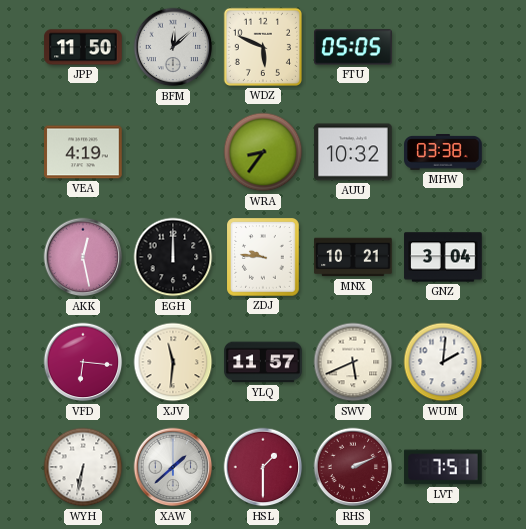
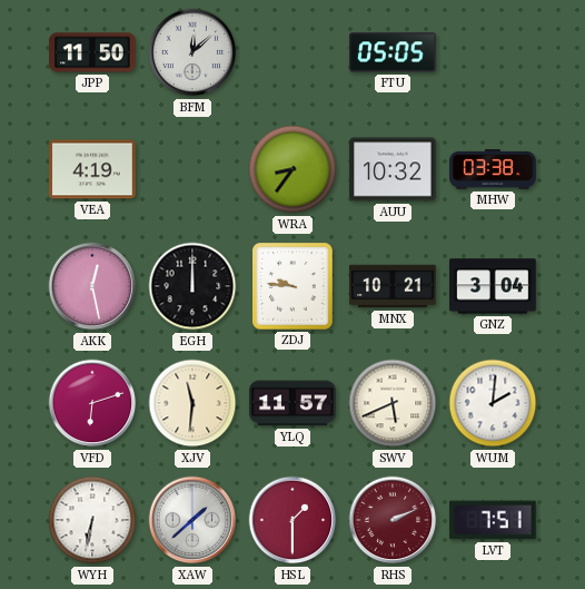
WDZ: 5:49 -> none (263, 47)
VFD: 6:16 -> 6:12 (92, 403)
